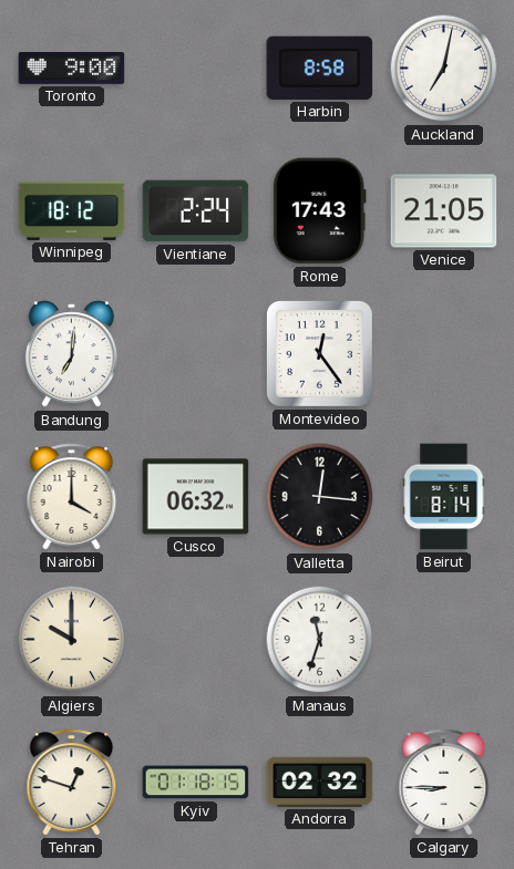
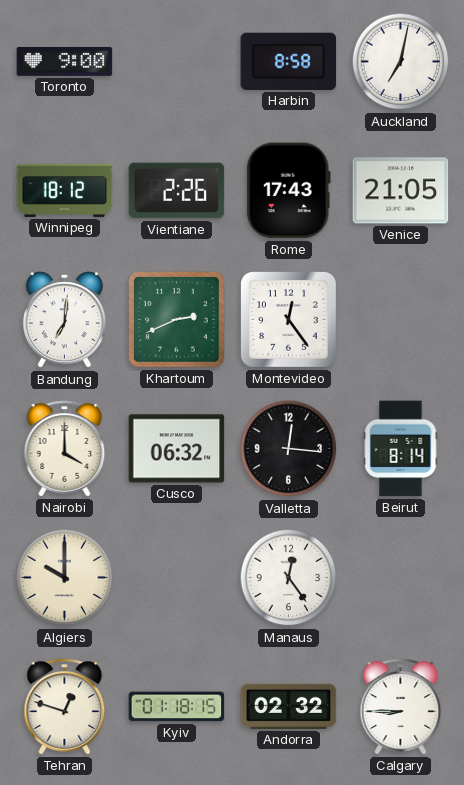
Vientiane: 2:24 -> 2:26 (177, 191)
Khartoum: none -> 2:41 (177, 320)
Manaus: 11:33 -> 12:24 (289, 578)
